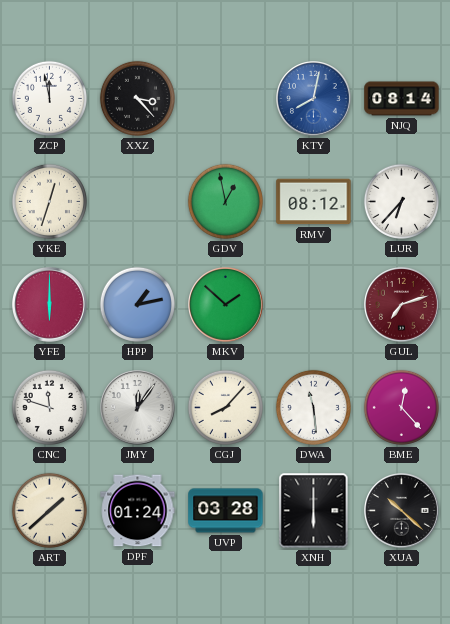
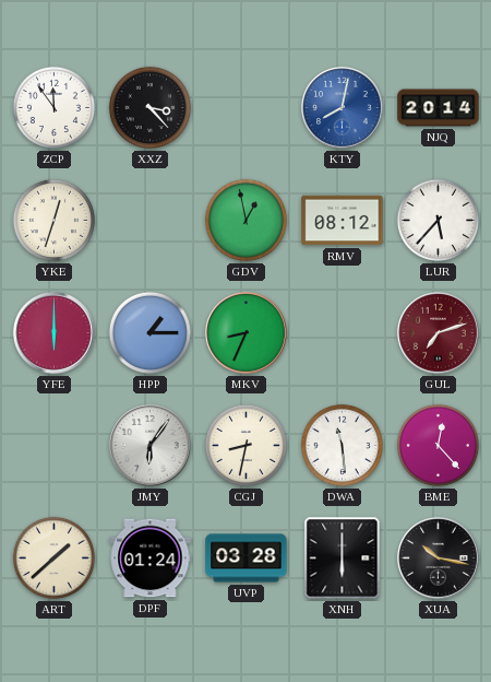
ZCP: 11:58 -> 11:54 (53, 107)
NJQ: 08:14 -> 20:14 (439, 108)
LUR: 6:37 -> 5:37 (438, 220)
HPP: 1:13 -> 1:15 (149, 332)
MKV: 1:52 -> 8:34 (247, 333)
CNC: 11:48 -> none (49, 407)
JMY: 12:06 -> 6:06 (151, 446)
CGJ: 8:07 -> 8:32 (245, 445)
XUA: 10:22 -> 10:17 (439, 558)
